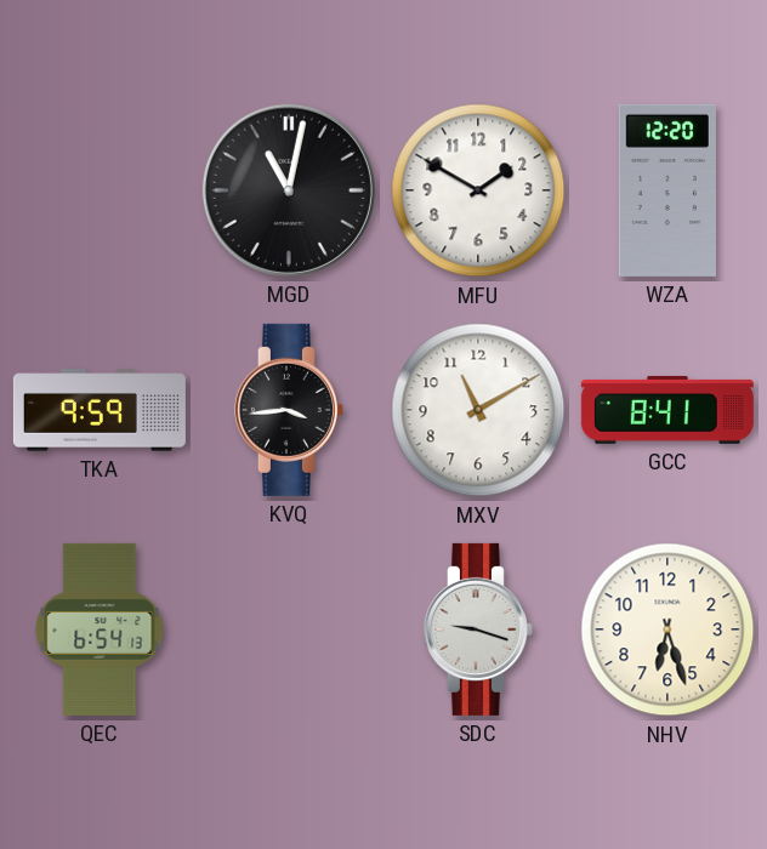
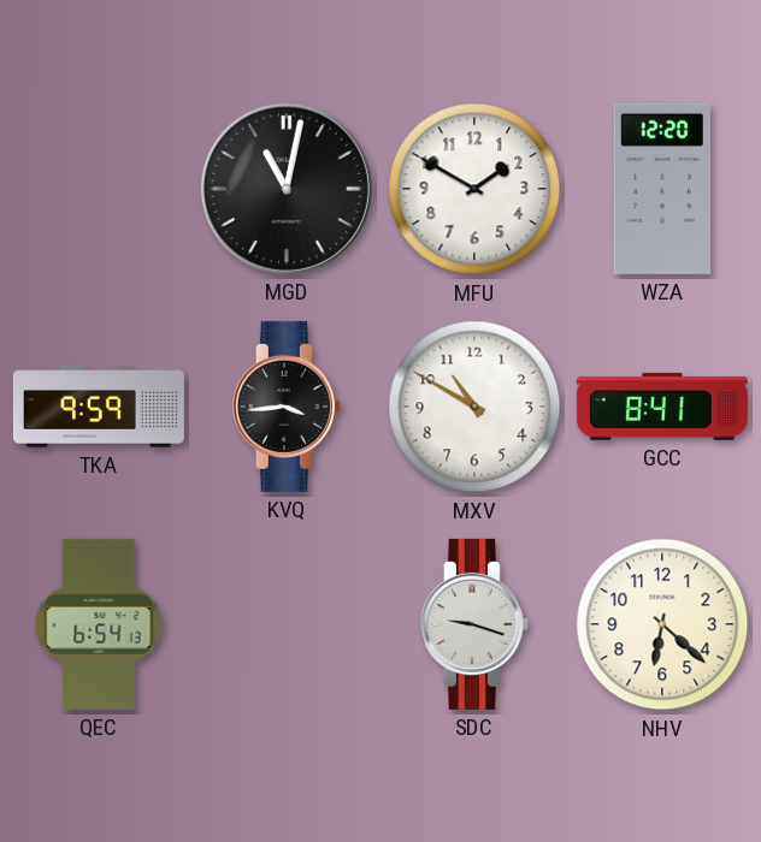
MXV: 11:10 -> 10:50 (474, 407)
NHV: 6:27 -> 6:22 (662, 624)
